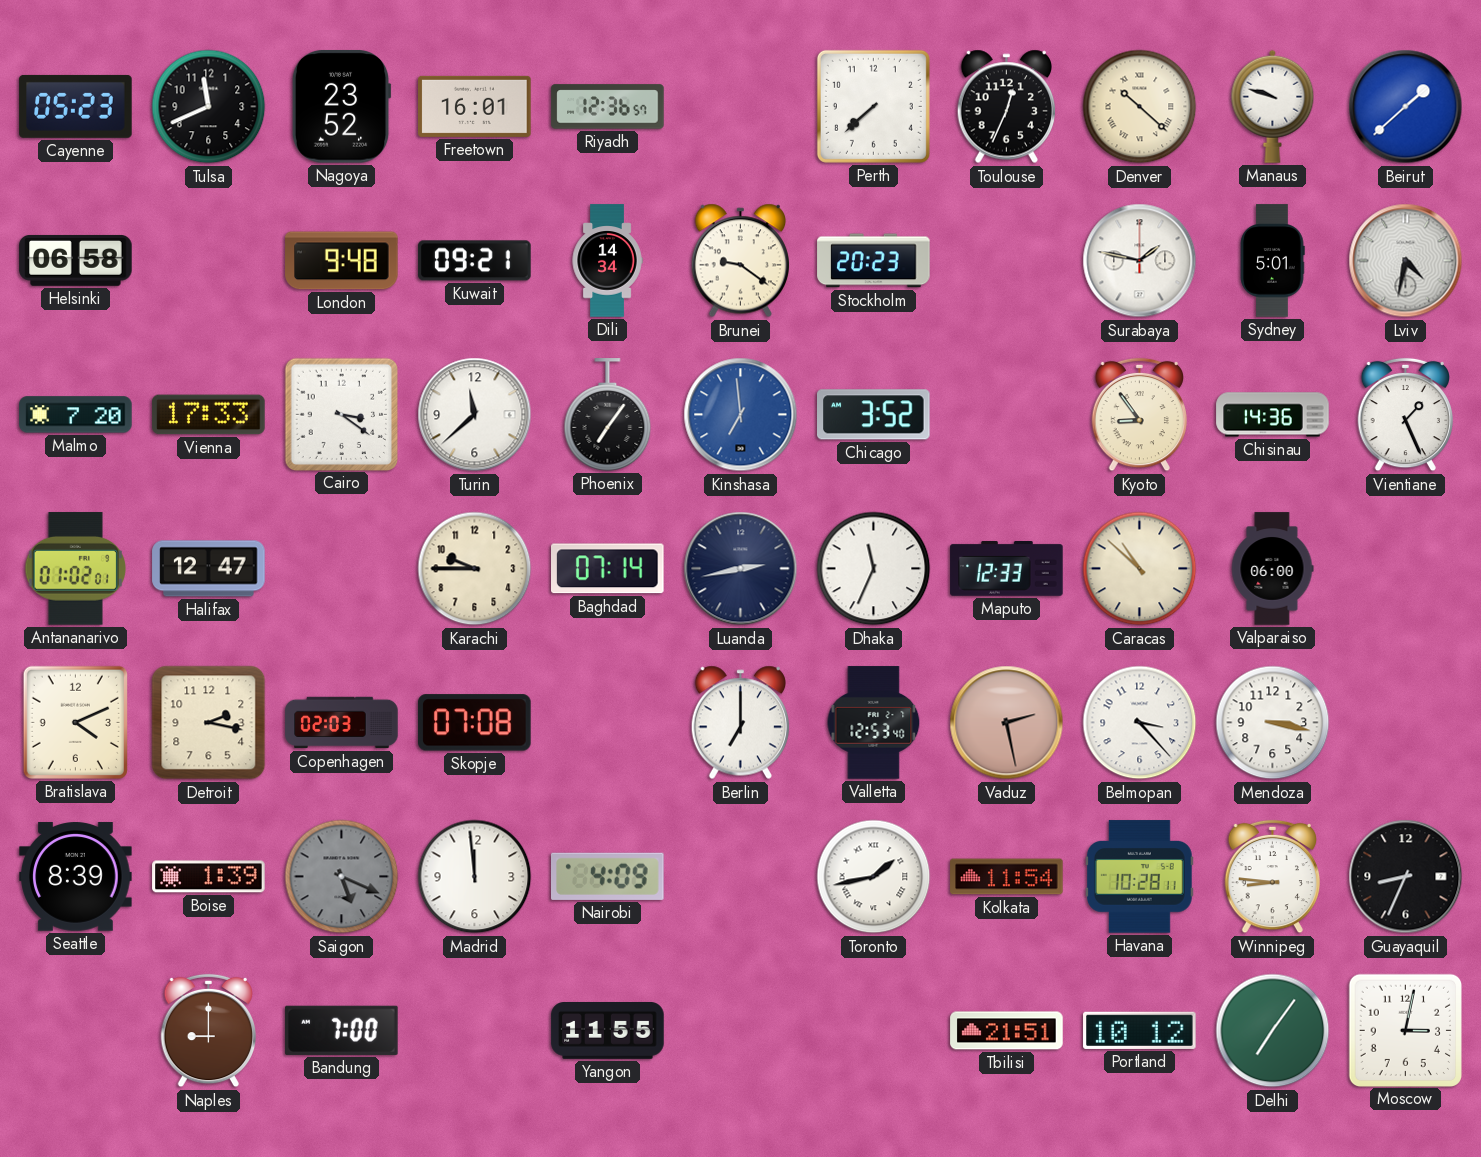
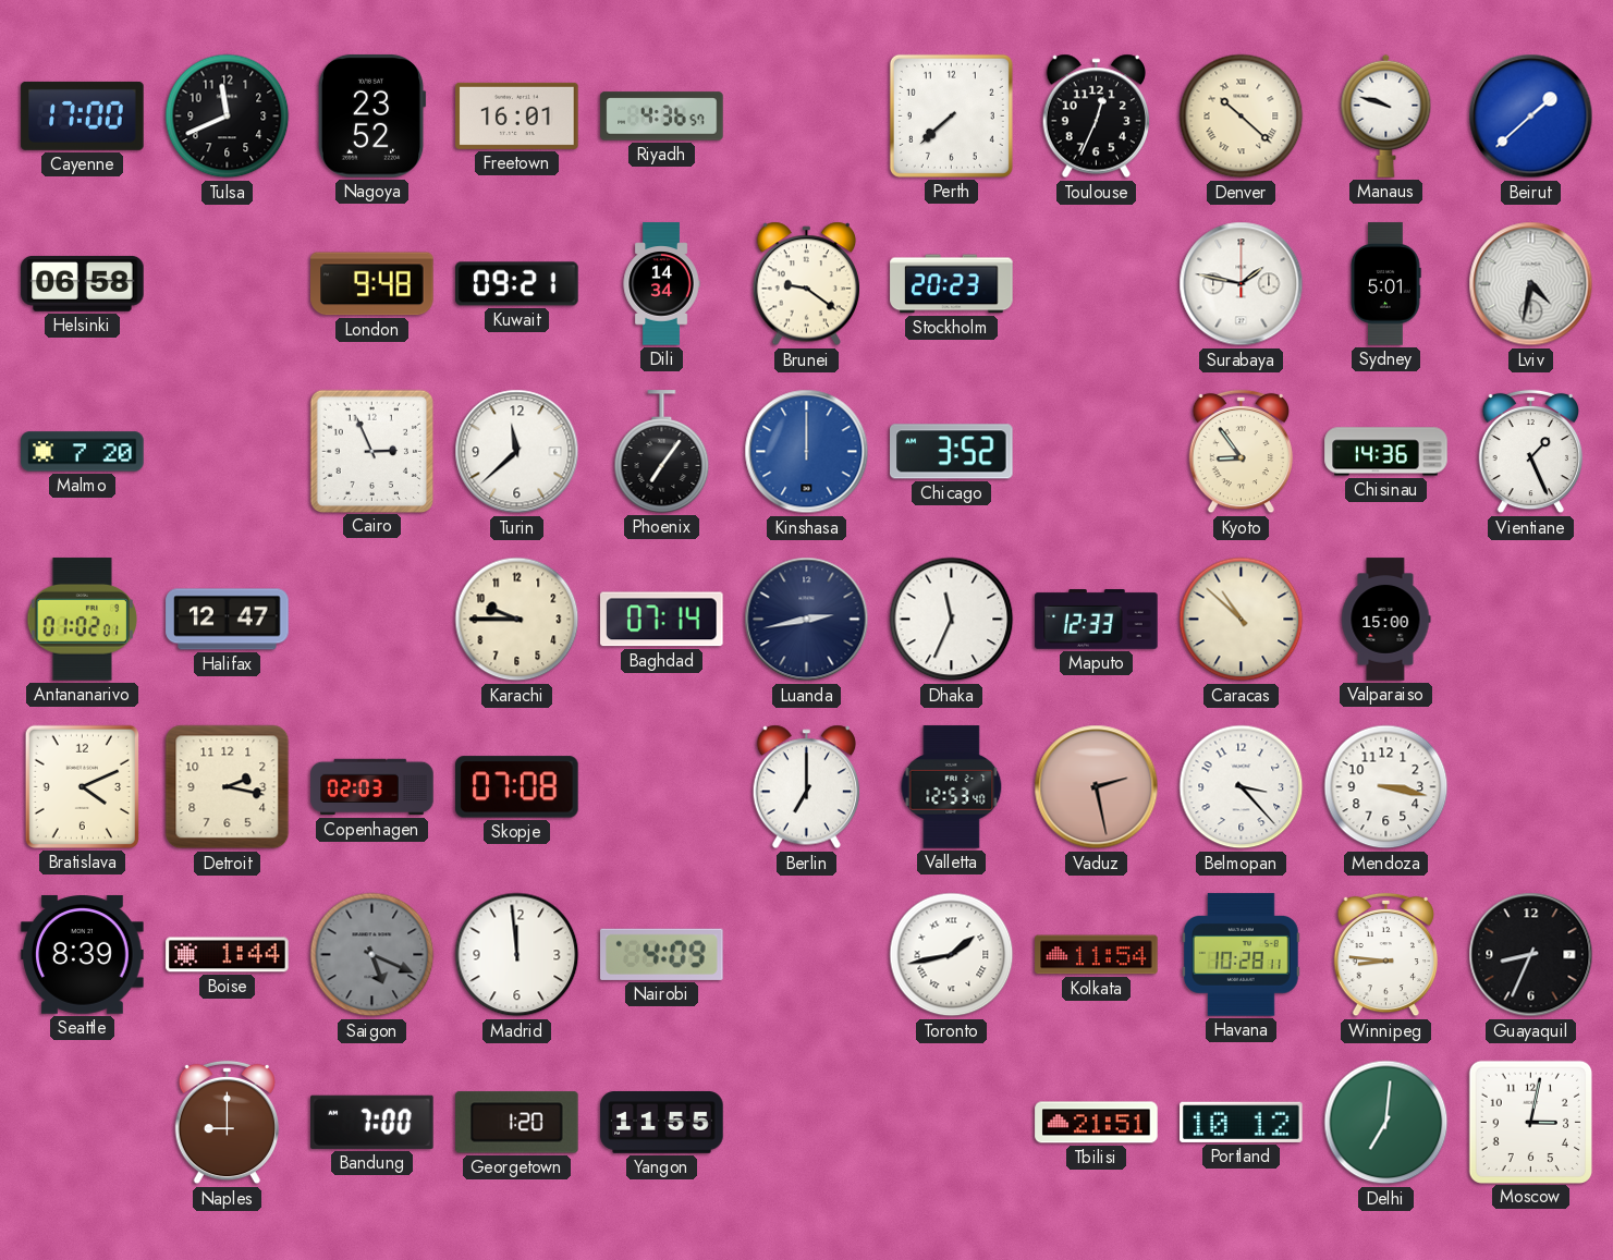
Cayenne: 05:23 -> 17:00 (83, 115)
Riyadh: 12:36 -> 4:36 (662, 117)
Vienna: 17:33 -> none (209, 415)
Cairo: 3:21 -> 2:56 (371, 451)
Kinshasa: 6:59 -> 12:00 (807, 452)
Valparaiso: 06:00 -> 15:00 (1385, 620)
Boise: 1:39 -> 1:44 (228, 955)
Georgetown: none -> 1:20 (517, 1123)
Delhi: 7:06 -> 7:01 (1386, 1123)
